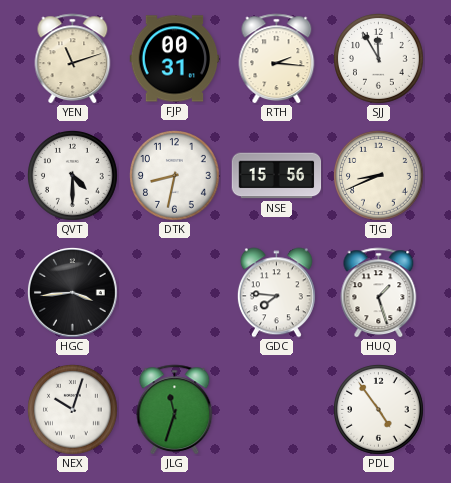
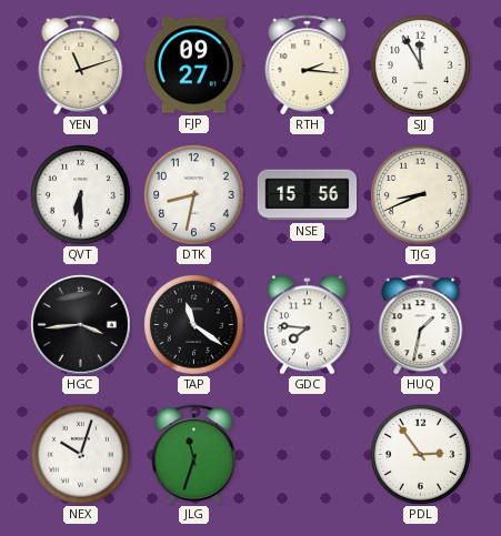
FJP: 00:31 -> 09:27 (194, 65)
QVT: 4:30 -> 6:30 (81, 195)
TAP: none -> 11:21 (194, 325)
HUQ: 1:27 -> 1:32 (421, 325)
PDL: 4:54 -> 2:54 (421, 455)
